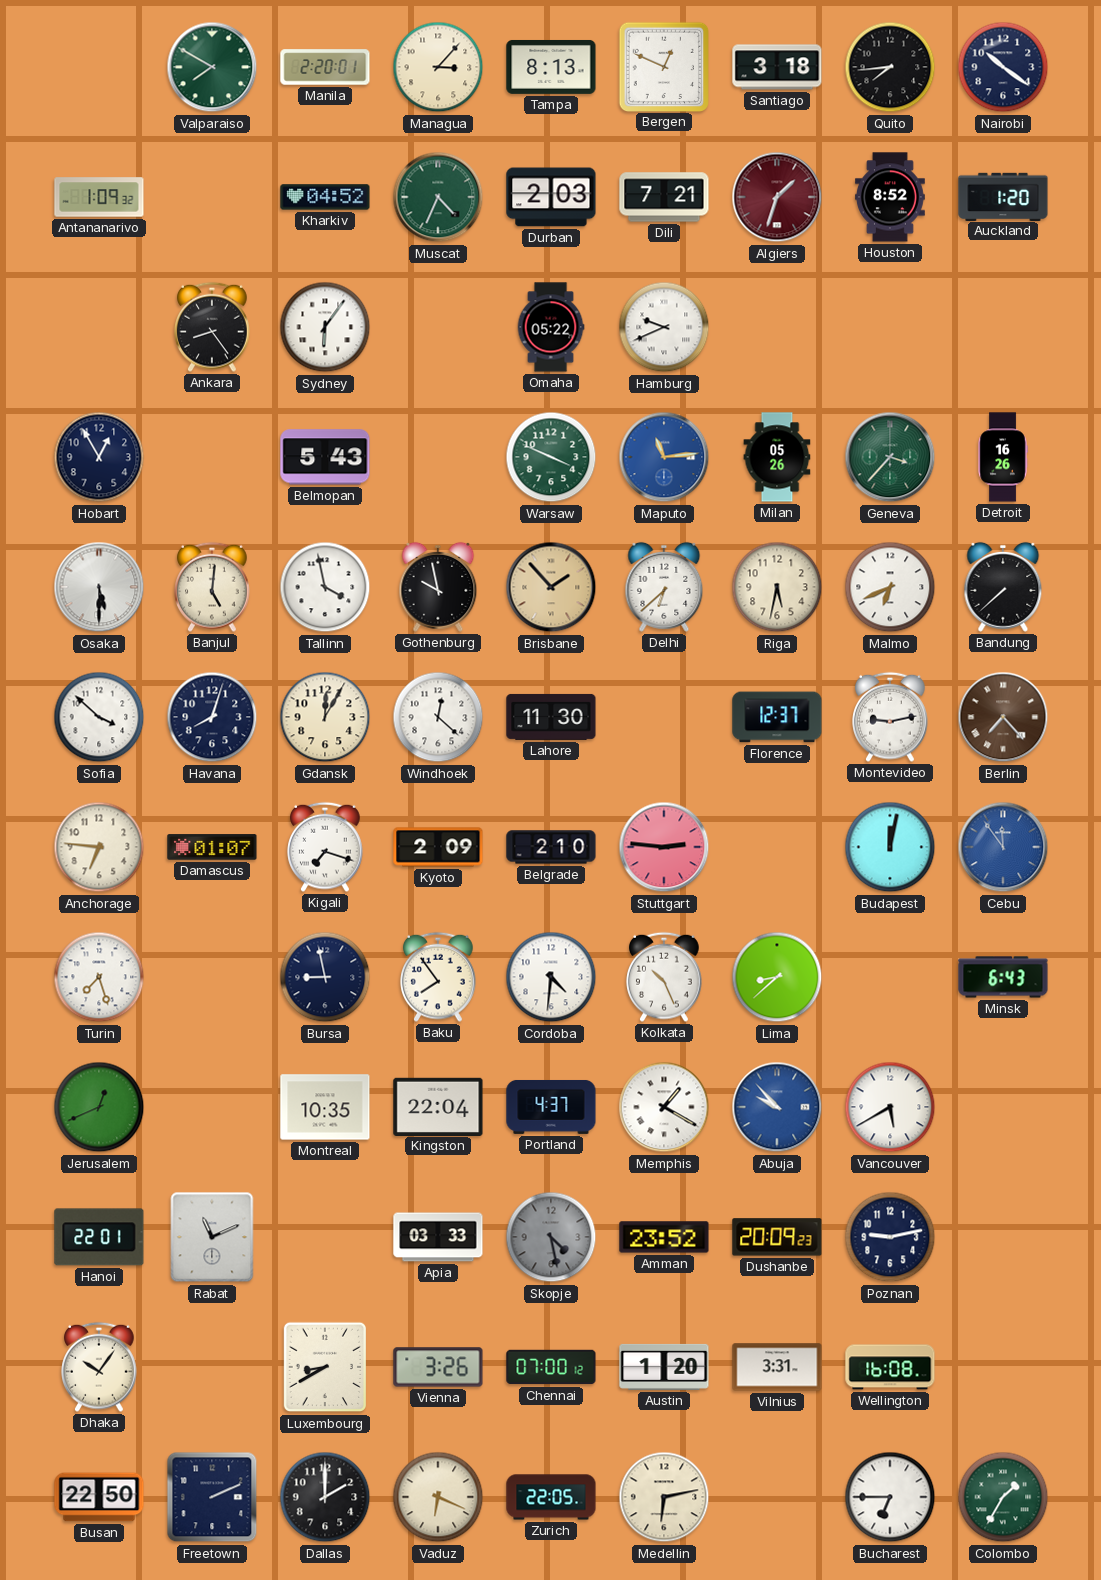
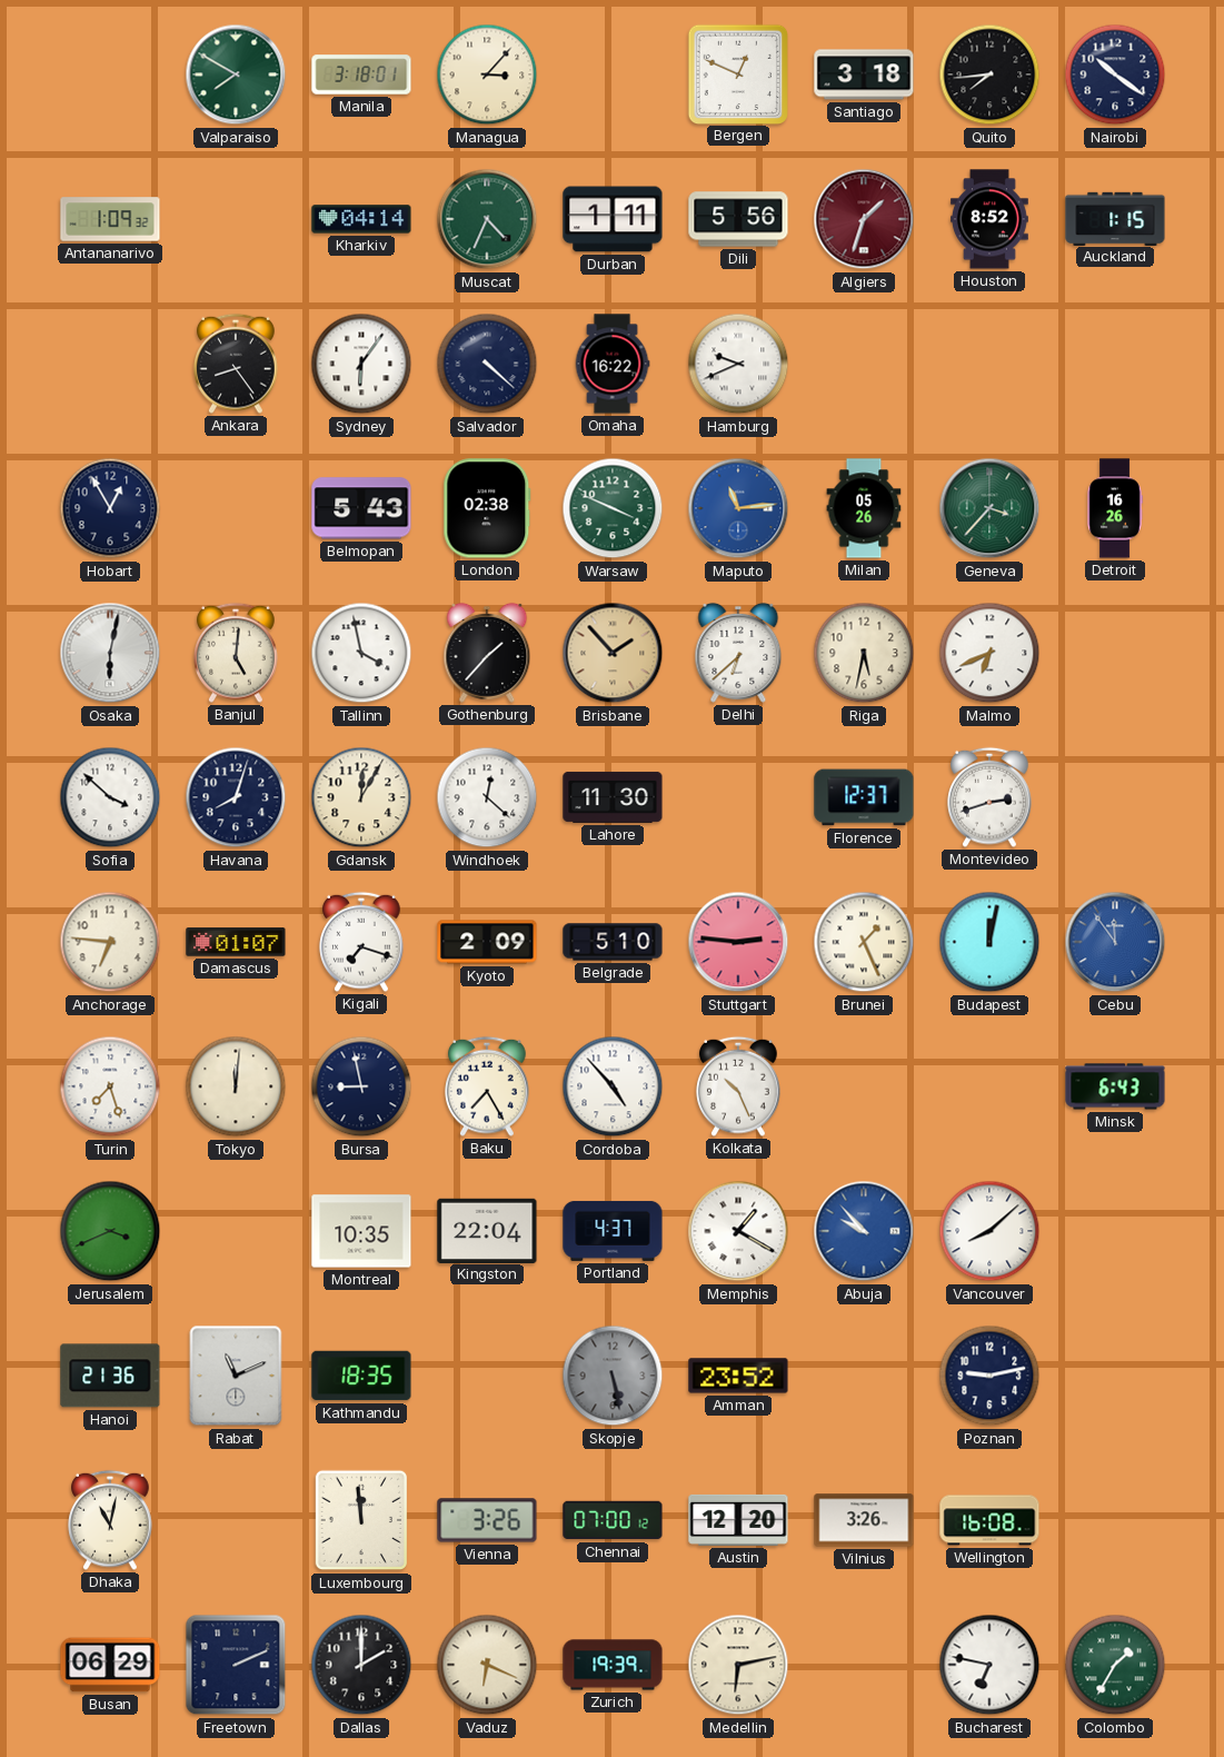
Manila: 2:20 -> 3:18 (361, 75)
Tampa: 8:13 -> none (551, 67)
Kharkiv: 04:52 -> 04:14 (361, 219)
Durban: 2:03 -> 1:11 (613, 219)
Dili: 7:21 -> 5:56 (738, 219)
Auckland: 1:20 -> 1:15 (1115, 218)
Salvador: none -> 4:22 (487, 364)
Omaha: 05:22 -> 16:22 (613, 364)
London: none -> 02:38 (487, 508)
Osaka: 5:30 -> 6:02 (110, 653)
Gothenburg: 9:58 -> 1:37 (487, 653)
Bandung: 7:38 -> none (1003, 587)
Montevideo: 9:13 -> 2:42 (989, 797)
Berlin: 7:23 -> none (1003, 717)
Belgrade: 2:10 -> 5:10 (613, 942)
Brunei: none -> 1:26 (864, 942)
Tokyo: none -> 12:01 (236, 1086)
Baku: 7:54 -> 7:25 (487, 1086)
Cordoba: 4:31 -> 4:53 (613, 1086)
Lima: 8:38 -> none (777, 977)
Jerusalem: 12:41 -> 3:41 (110, 1231)
Vancouver: 5:40 -> 8:08 (989, 1231)
Hanoi: 22:01 -> 21:36 (110, 1376)
Kathmandu: none -> 18:35 (361, 1376)
Apia: 03:33 -> none (438, 1237)
Skopje: 4:28 -> 5:28 (613, 1376)
Dushanbe: 20:09 -> none (777, 1237)
Dhaka: 10:06 -> 11:02 (110, 1520)
Luxembourg: 8:40 -> 11:59 (361, 1520)
Austin: 1:20 -> 12:20 (738, 1520)
Vilnius: 3:31 -> 3:26 (864, 1520)
Busan: 22:50 -> 06:29 (110, 1665)
Zurich: 22:05 -> 19:39 (613, 1665)
Bucharest: 6:45 -> 6:47 (989, 1665)
